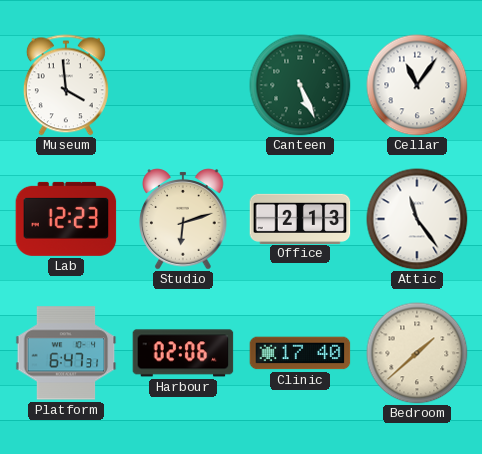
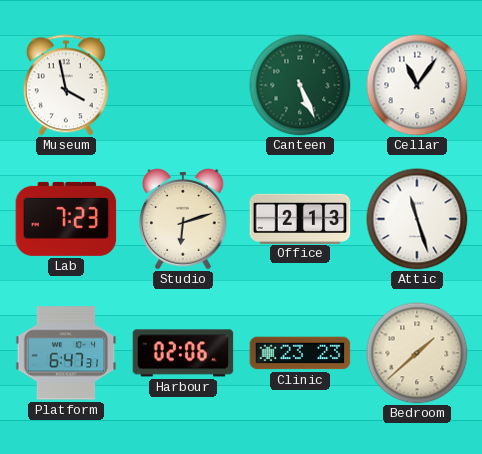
Museum: 3:59 -> 3:58 (66, 85)
Lab: 12:23 -> 7:23 (66, 219)
Attic: 11:24 -> 11:27 (417, 219)
Clinic: 17:40 -> 23:23 (300, 353)
